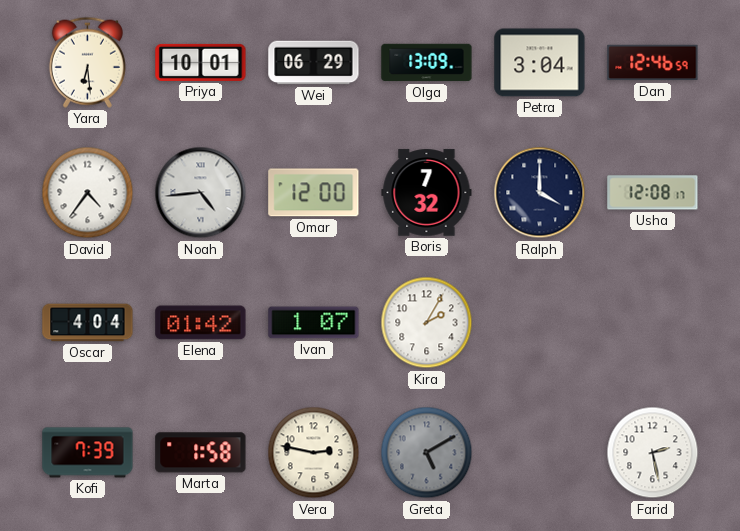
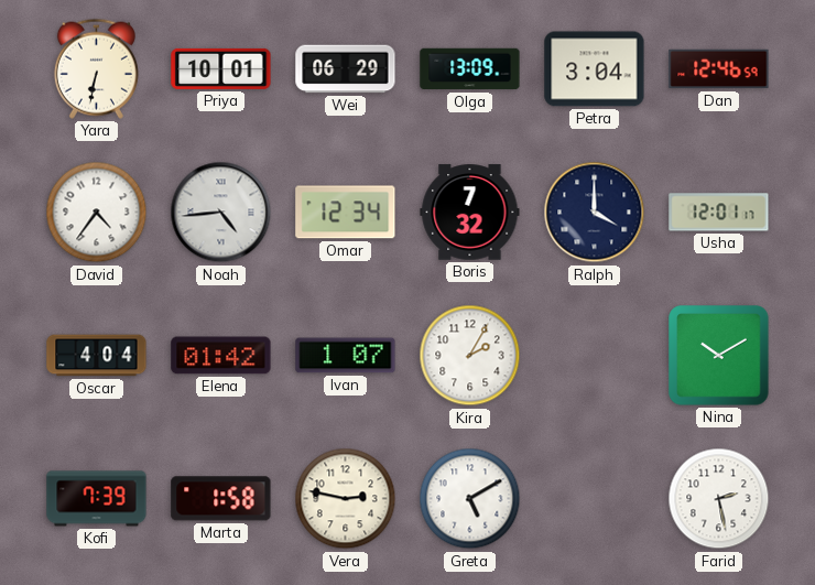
Yara: 6:29 -> 6:32 (96, 68)
Omar: 12:00 -> 12:34 (346, 213)
Usha: 12:08 -> 12:01 (719, 213)
Nina: none -> 10:10 (719, 356)
Greta dial: grey -> white (470, 499)
